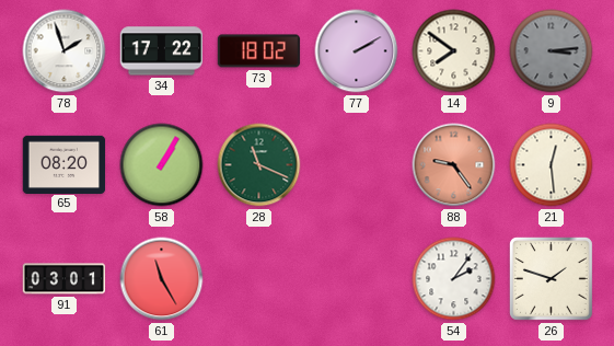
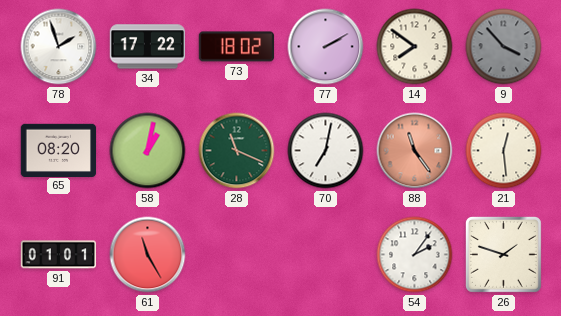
9: 3:14 -> 3:53 (504, 47)
58: 1:05 -> 1:02 (148, 151)
70: none -> 7:02 (326, 151)
88: 9:24 -> 11:24 (415, 151)
91: 03:01 -> 01:01 (59, 255)
